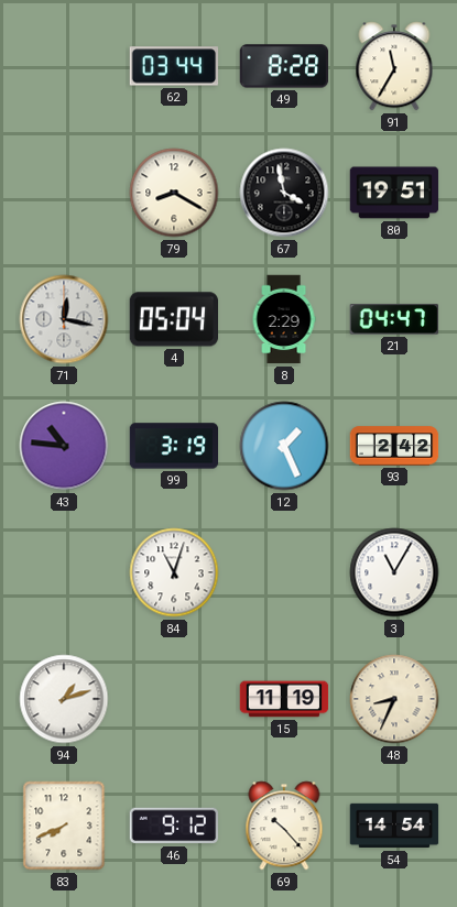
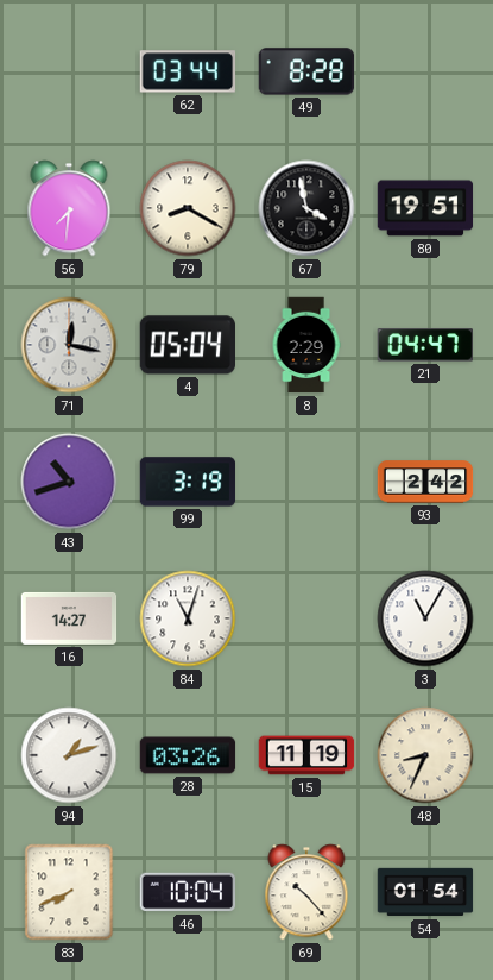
91: 11:35 -> none (394, 66)
56: none -> 7:31 (69, 208)
43: 10:46 -> 10:42 (69, 482)
12: 1:26 -> none (284, 446)
16: none -> 14:27 (69, 618)
28: none -> 03:26 (188, 755)
46: 9:12 -> 10:04 (188, 892)
54: 14:54 -> 01:54 (425, 892)
